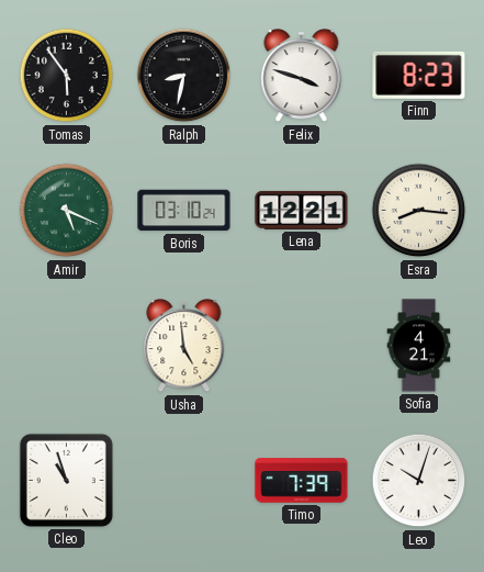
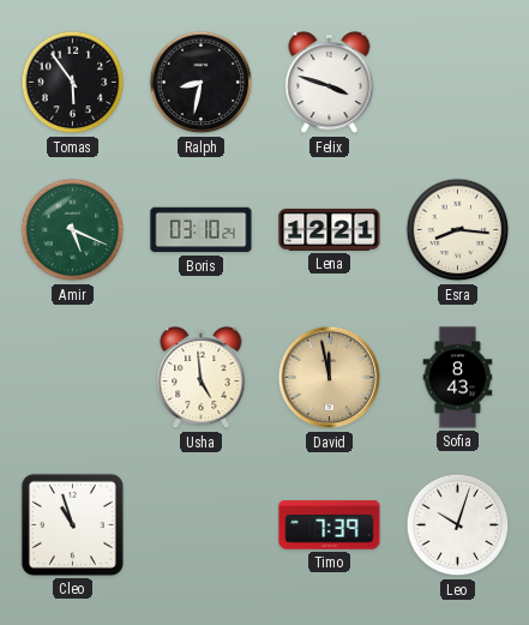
Finn: 8:23 -> none (419, 75)
David: none -> 11:58 (330, 378)
Sofia: 4:21 -> 8:43 (458, 378)
